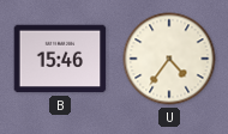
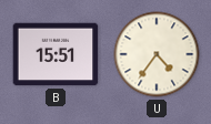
B: 15:46 -> 15:51 (56, 54)
